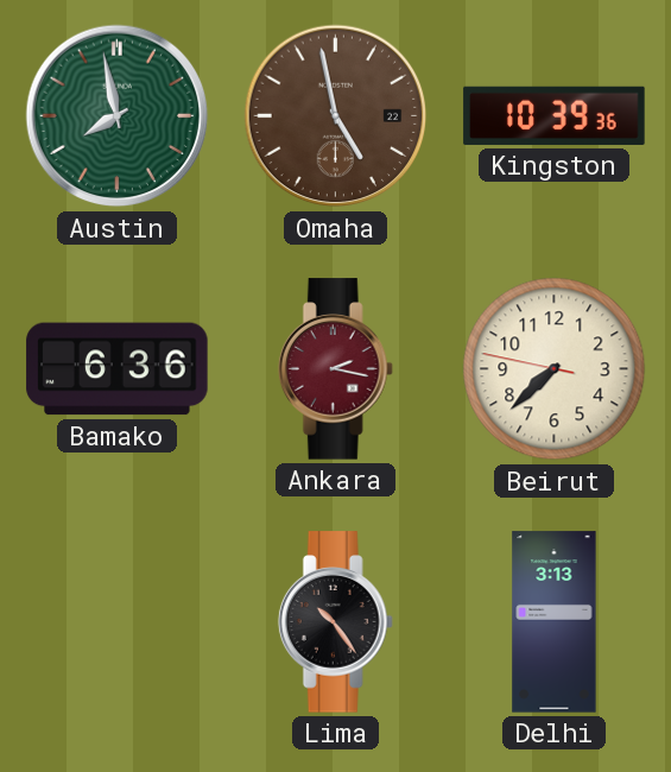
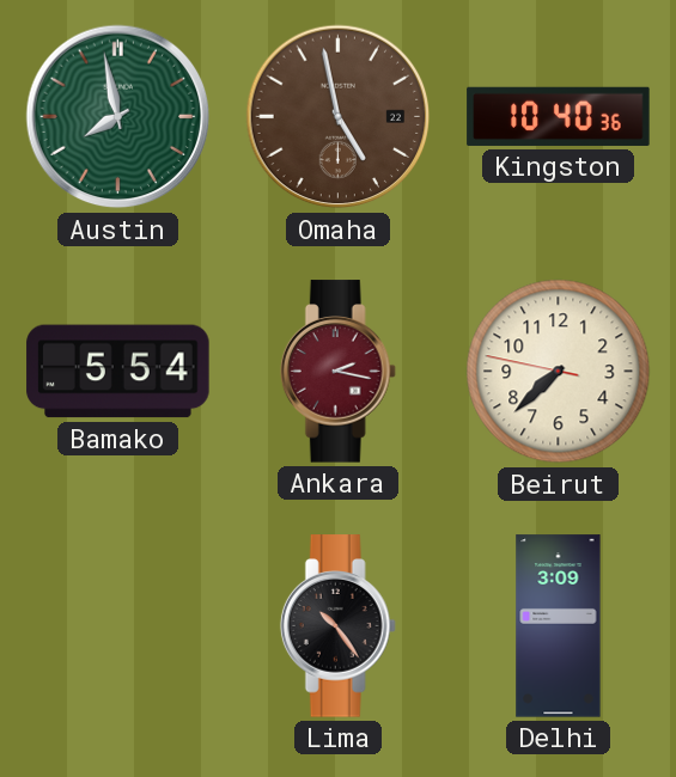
Kingston: 10:39 -> 10:40 (559, 116)
Bamako: 6:36 -> 5:54 (118, 372)
Delhi: 3:13 -> 3:09 (559, 626)
